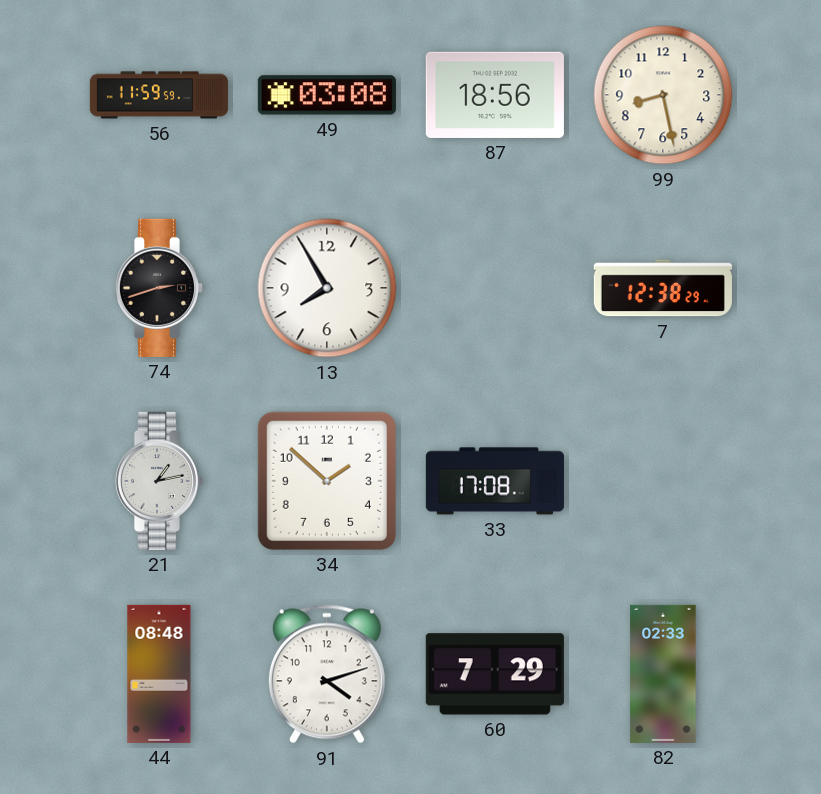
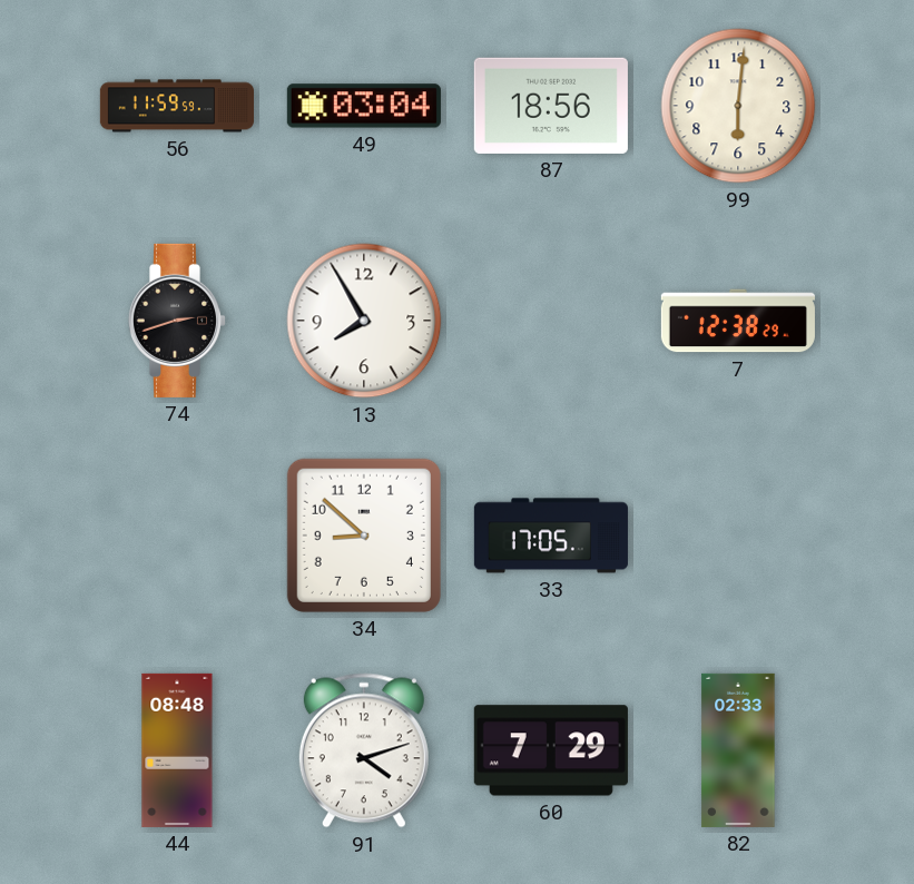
49: 03:08 -> 03:04 (364, 106)
99: 8:28 -> 6:01 (738, 106)
21: 1:13 -> none (158, 481)
34: 1:52 -> 8:52 (364, 536)
33: 17:08 -> 17:05 (551, 536)
